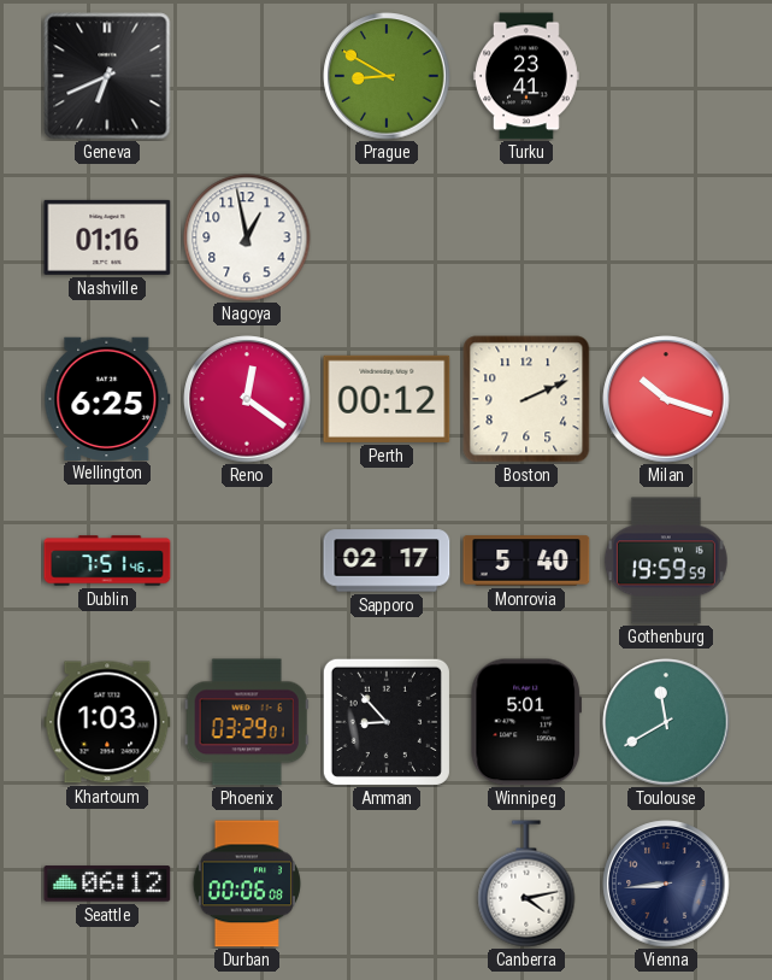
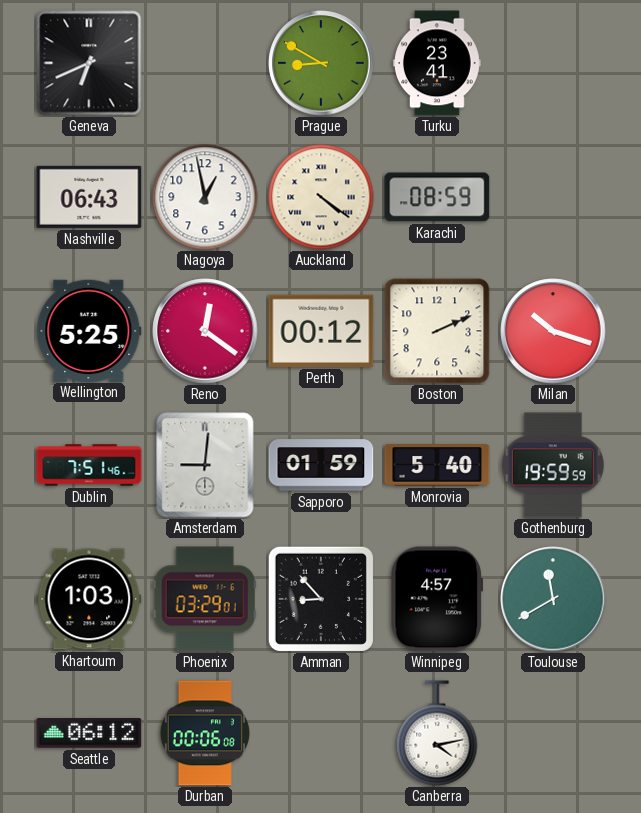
Nashville: 01:16 -> 06:43 (89, 197)
Auckland: none -> 4:21 (321, 197)
Karachi: none -> 08:59 (437, 197)
Wellington: 6:25 -> 5:25 (89, 330)
Amsterdam: none -> 9:01 (205, 465)
Sapporo: 02:17 -> 01:59 (321, 465)
Winnipeg: 5:01 -> 4:57 (436, 599)
Vienna: 8:44 -> none (666, 884)
